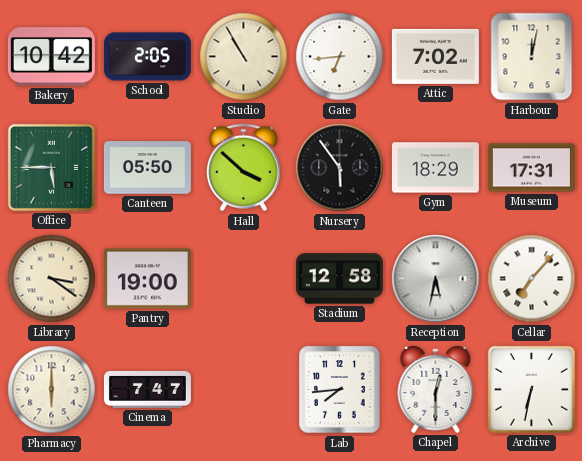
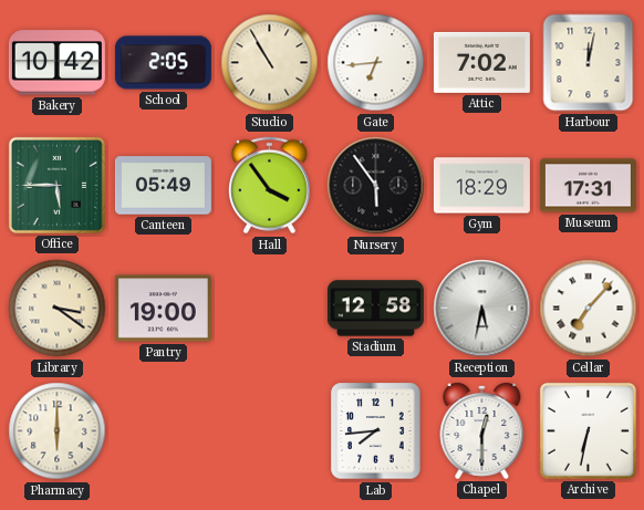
Canteen: 05:50 -> 05:49 (163, 186)
Hall: 3:52 -> 3:54 (269, 186)
Cinema: 7:47 -> none (147, 389)
